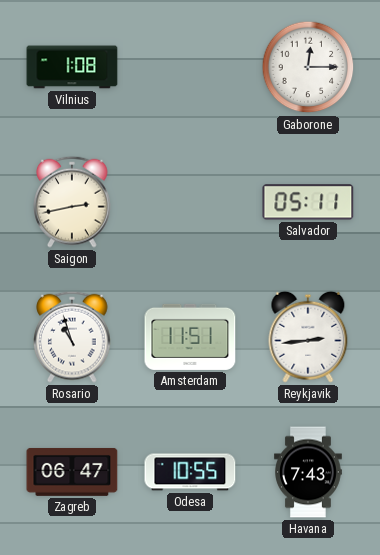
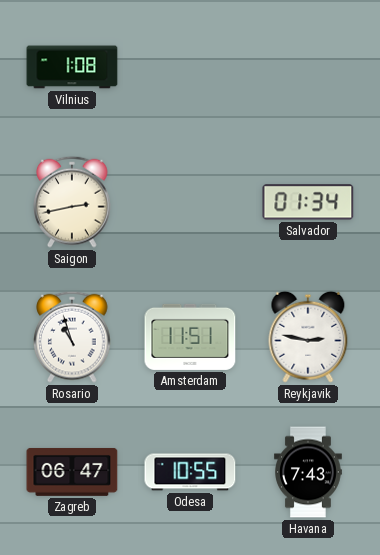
Gaborone: 12:15 -> none (308, 67)
Salvador: 05:11 -> 01:34 (308, 202)
Reykjavik: 2:44 -> 2:47 (308, 337)
